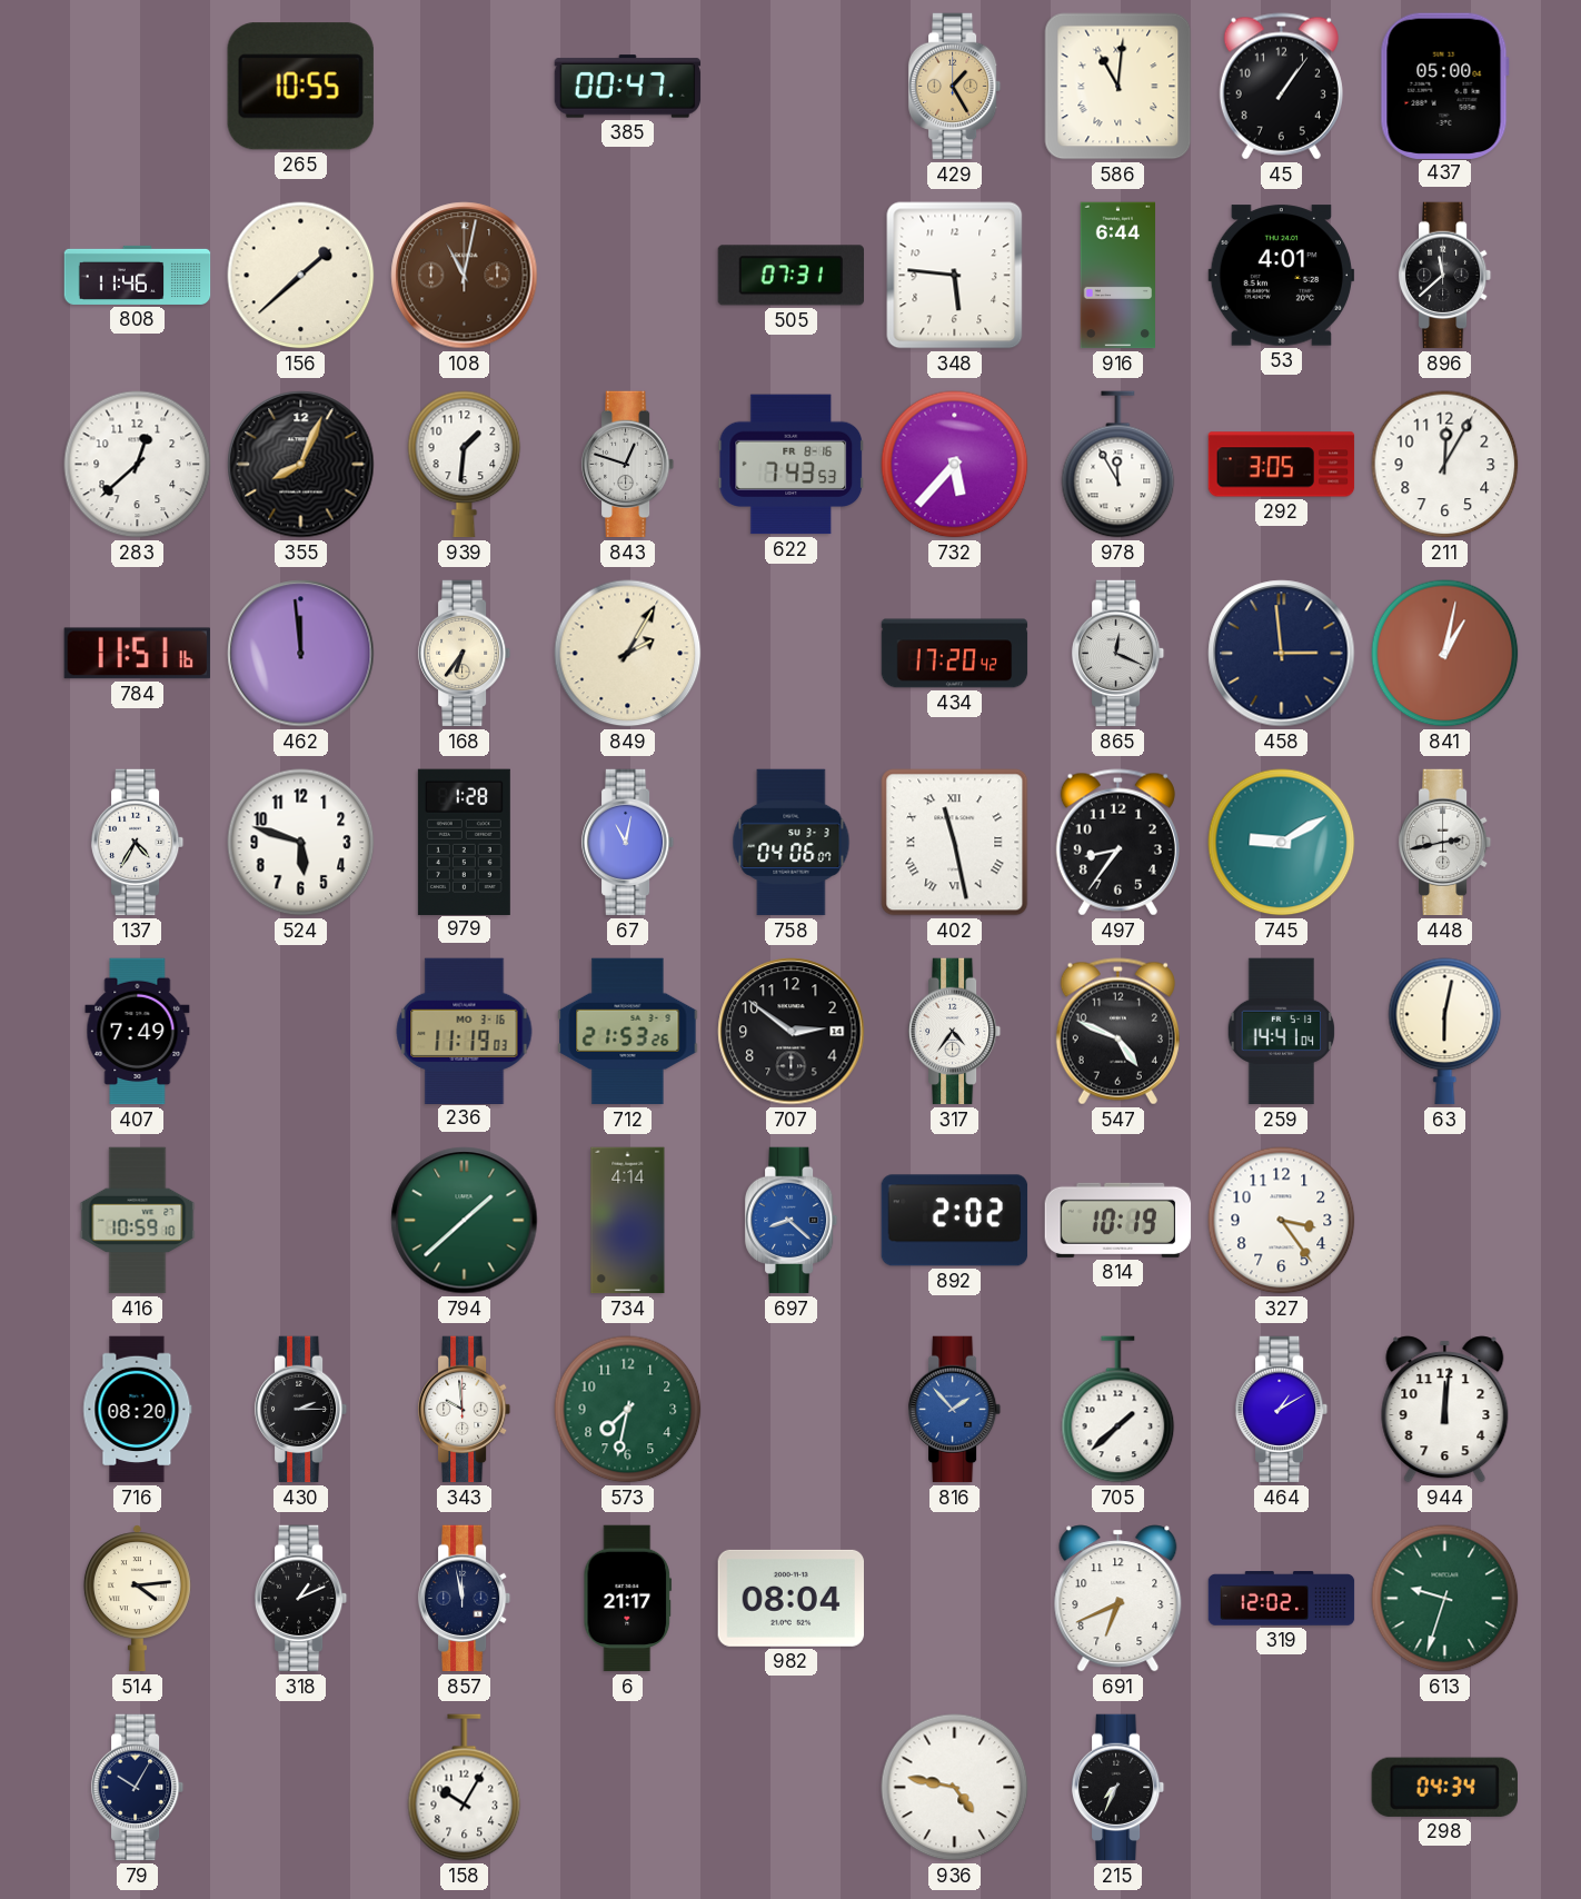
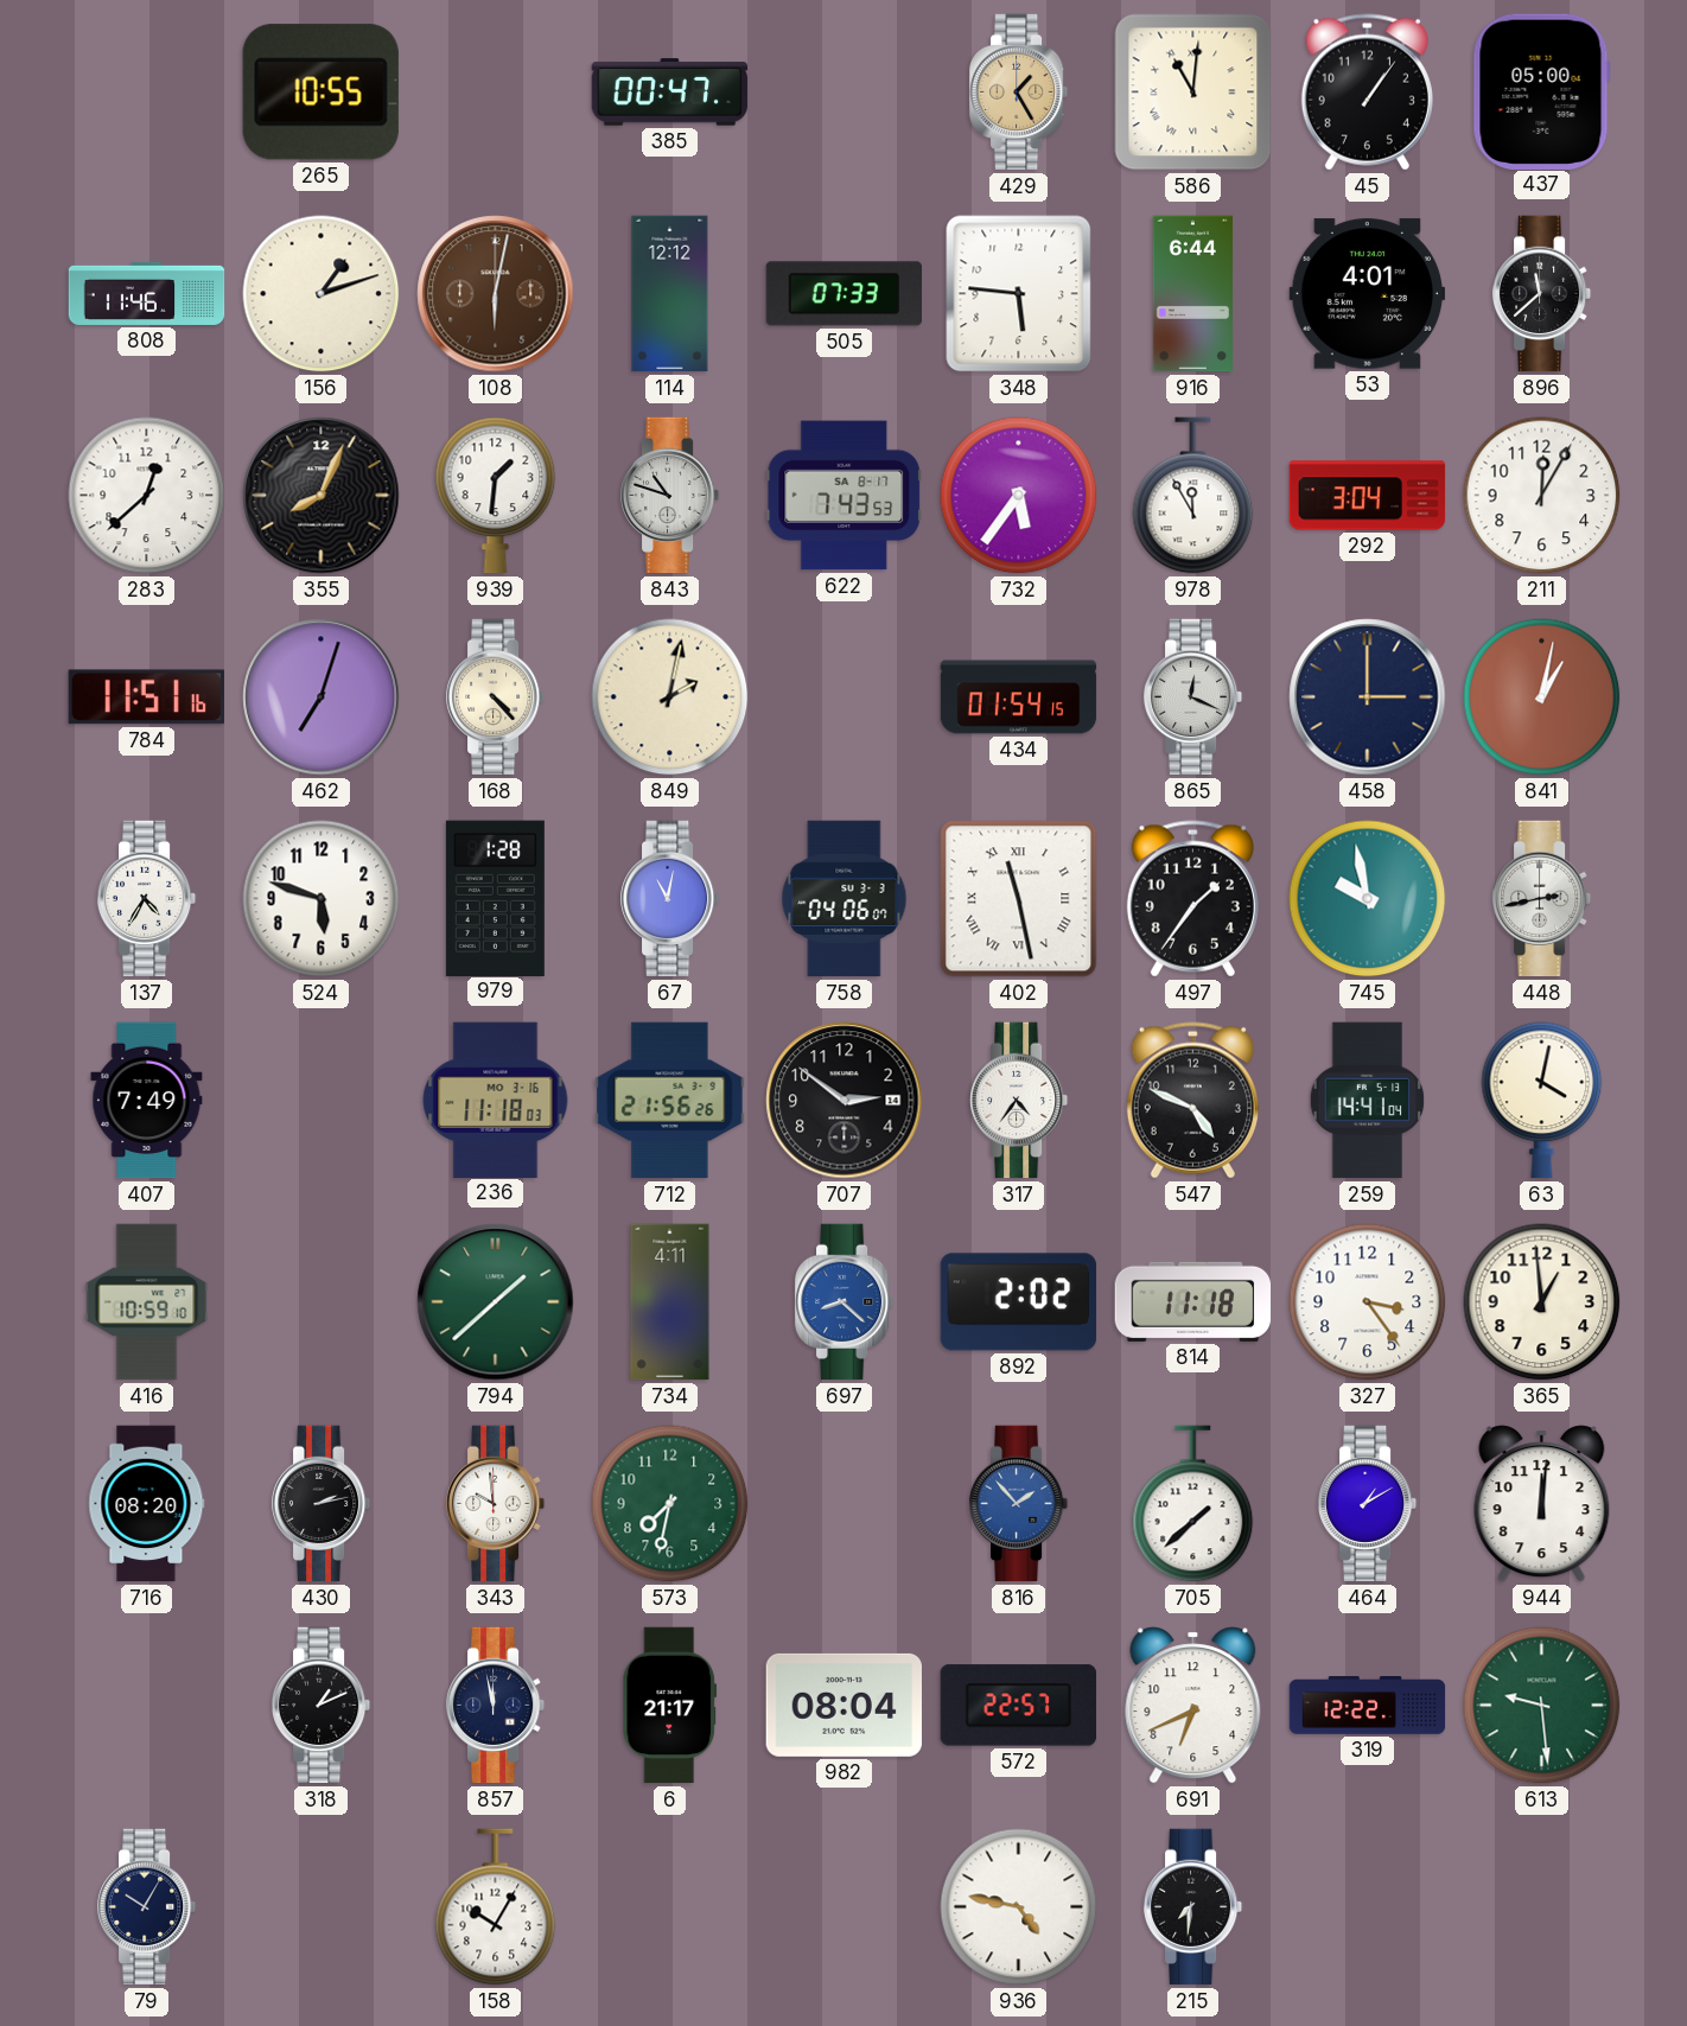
156: 1:38 -> 1:12 (322, 294)
108: 11:02 -> 6:02 (496, 294)
114: none -> 12:12 (670, 294)
505: 07:31 -> 07:33 (845, 294)
843: 12:48 -> 10:48 (670, 496)
622 date: FR 8-16 -> SA 8-17 (845, 496)
732: 5:37 -> 5:36 (1019, 496)
292: 3:05 -> 3:04 (1368, 496)
462: 11:59 -> 7:03 (322, 697)
168: 6:36 -> 4:23 (496, 697)
849: 2:05 -> 2:02 (670, 697)
434: 17:20 -> 01:54 (1019, 697)
458: 2:59 -> 3:00 (1368, 697)
497: 8:36 -> 1:36 (1192, 899)
745: 9:10 -> 9:58 (1368, 899)
236: 11:19 -> 11:18 (496, 1100)
712: 21:53 -> 21:56 (670, 1101)
63: 6:02 -> 4:02 (1542, 1101)
734: 4:14 -> 4:11 (670, 1302)
814: 10:19 -> 11:18 (1193, 1301)
365: none -> 12:59 (1542, 1302)
430: 2:15 -> 2:13 (322, 1504)
514: 4:14 -> none (137, 1599)
572: none -> 22:57 (1018, 1706)
319: 12:02 -> 12:22 (1368, 1706)
613: 9:33 -> 9:29 (1542, 1706)
215: 7:34 -> 7:31 (1193, 1907)
298: 04:34 -> none (1444, 1787)
